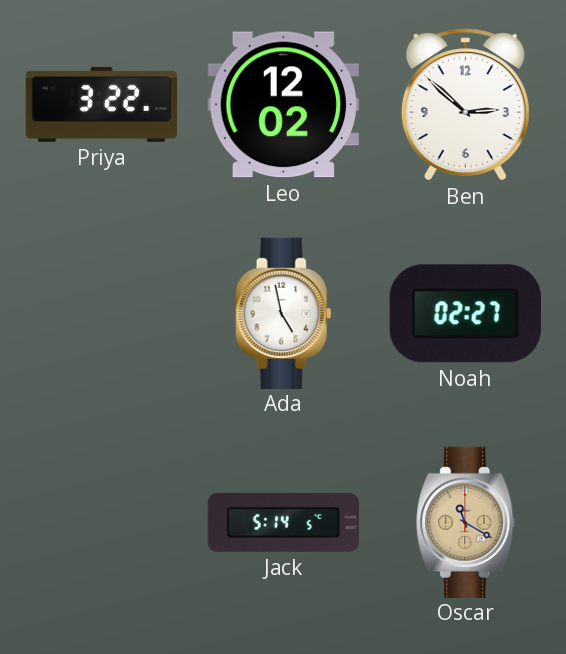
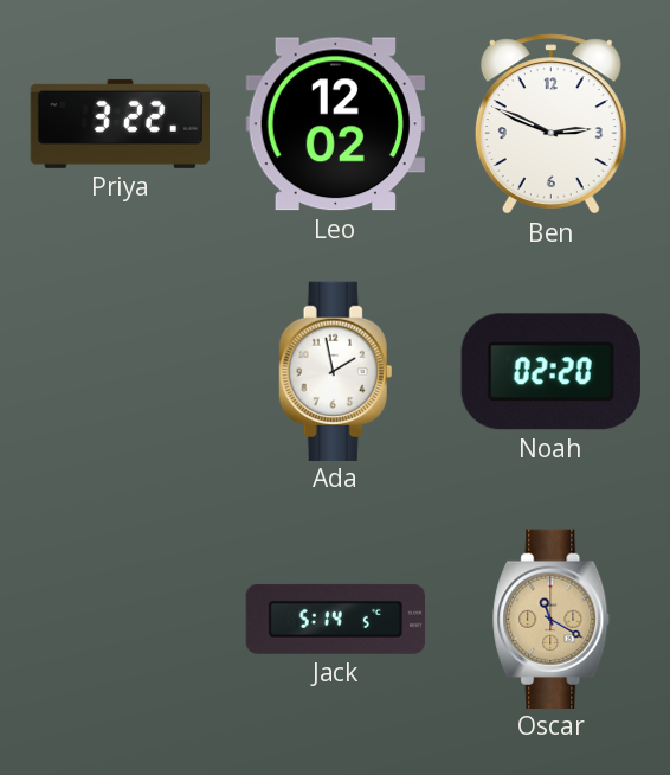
Ben: 2:52 -> 2:49 (550, 124)
Ada: 4:58 -> 1:58 (336, 371)
Noah: 02:27 -> 02:20 (550, 372)
